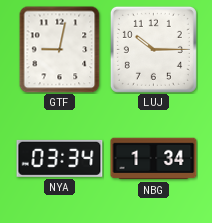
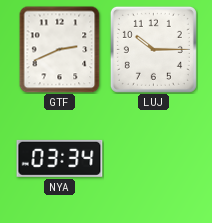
GTF: 9:02 -> 2:41 (60, 49)
NBG: 1:34 -> none (154, 159)
